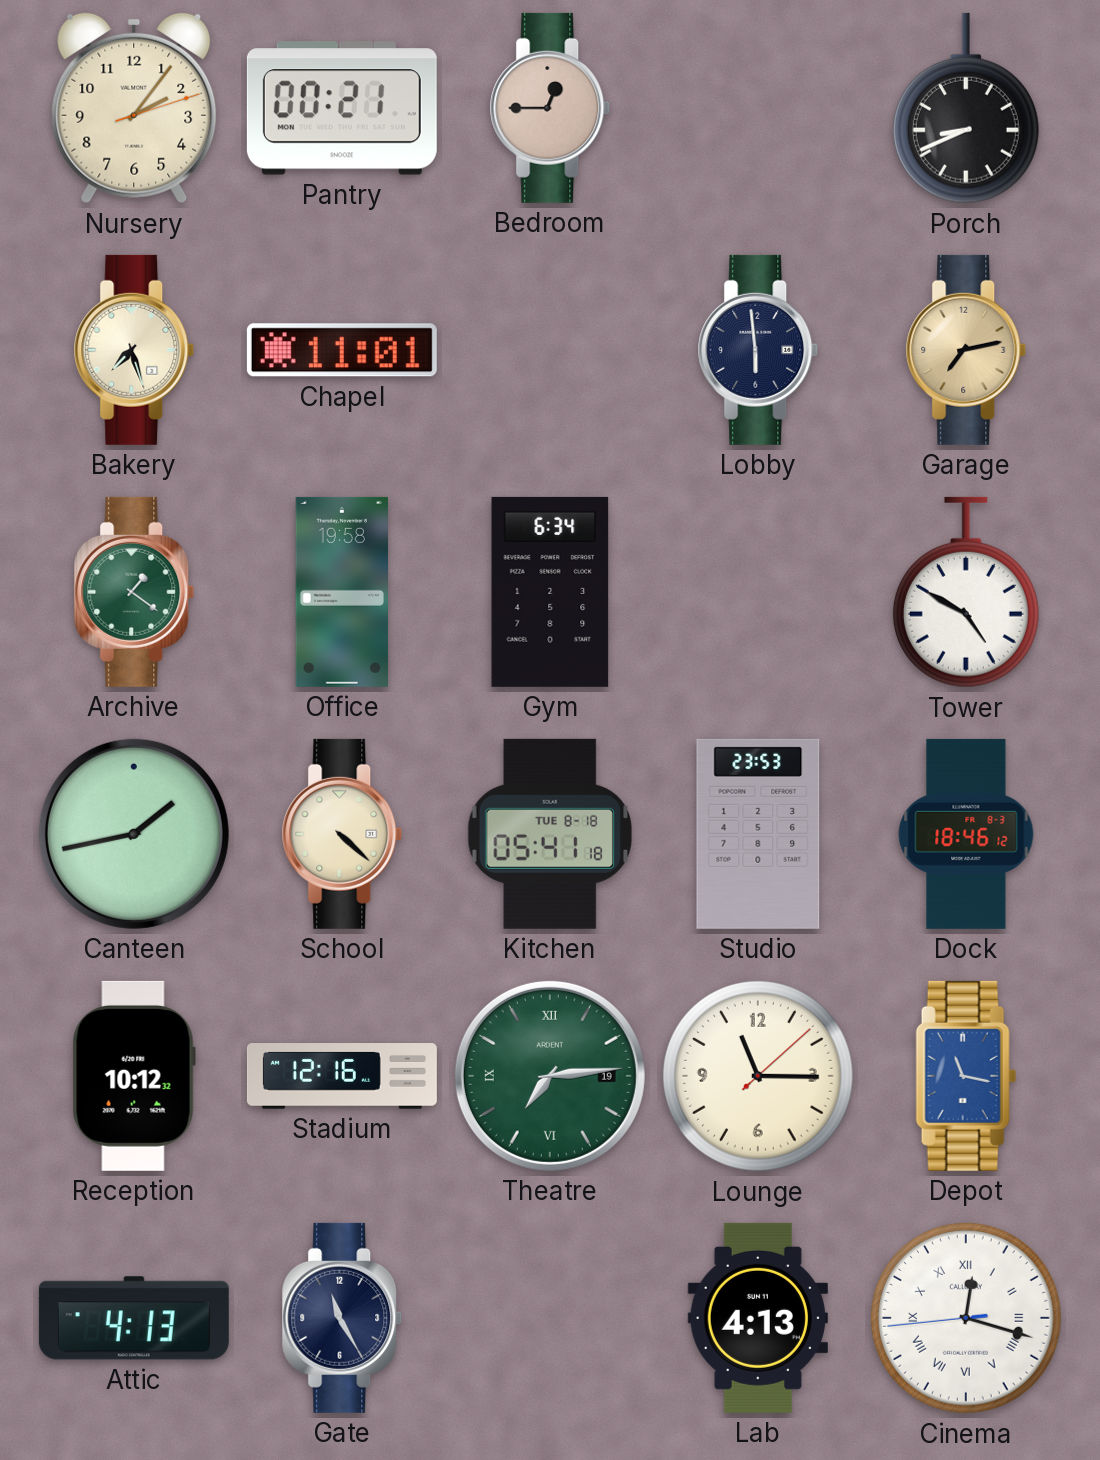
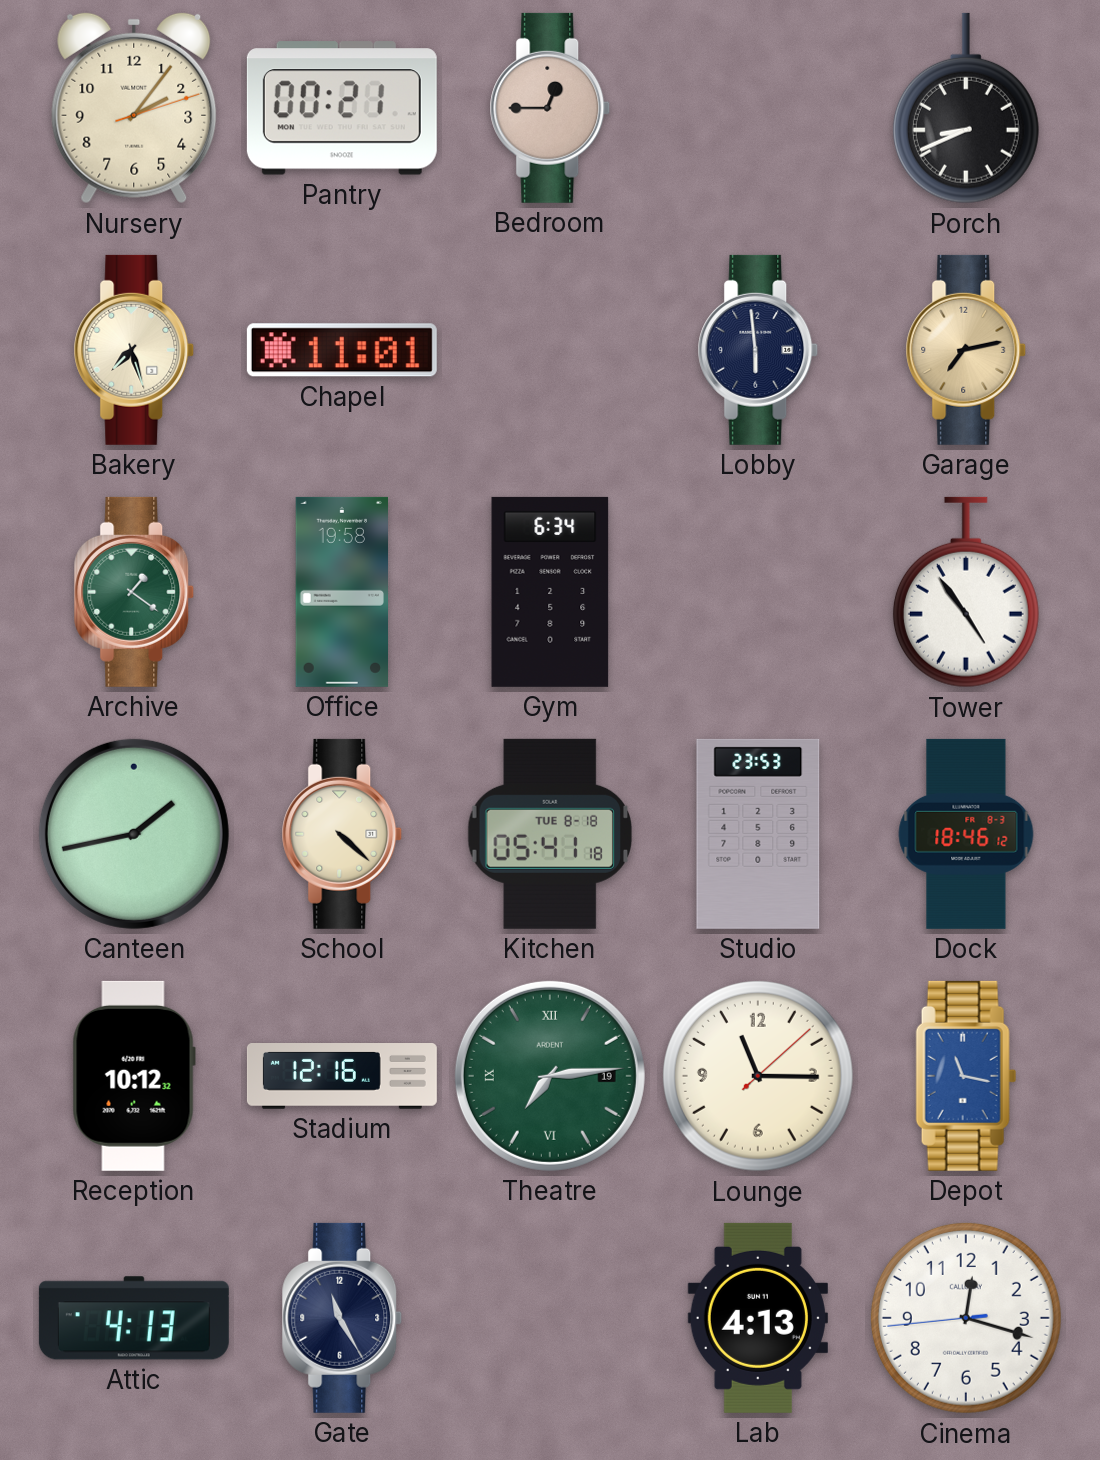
Tower: 4:50 -> 4:54 (966, 592)
Cinema numerals: Roman -> Arabic (966, 1318)
